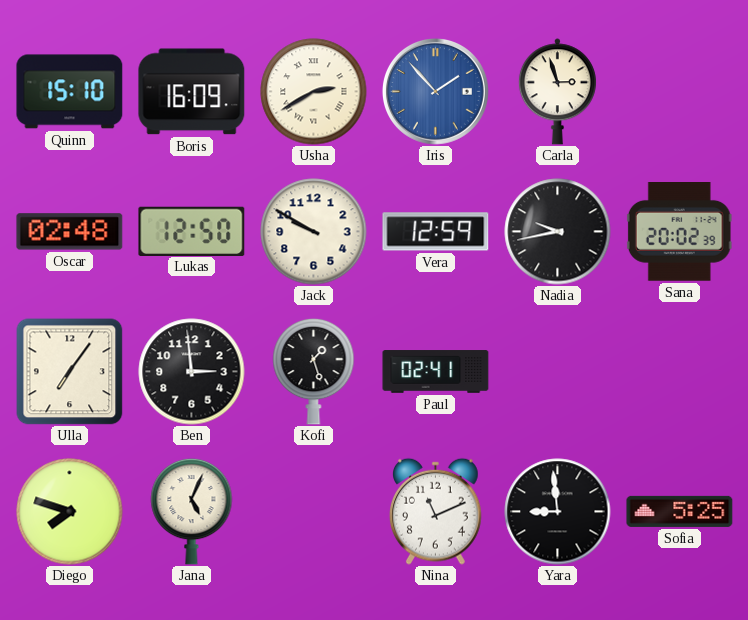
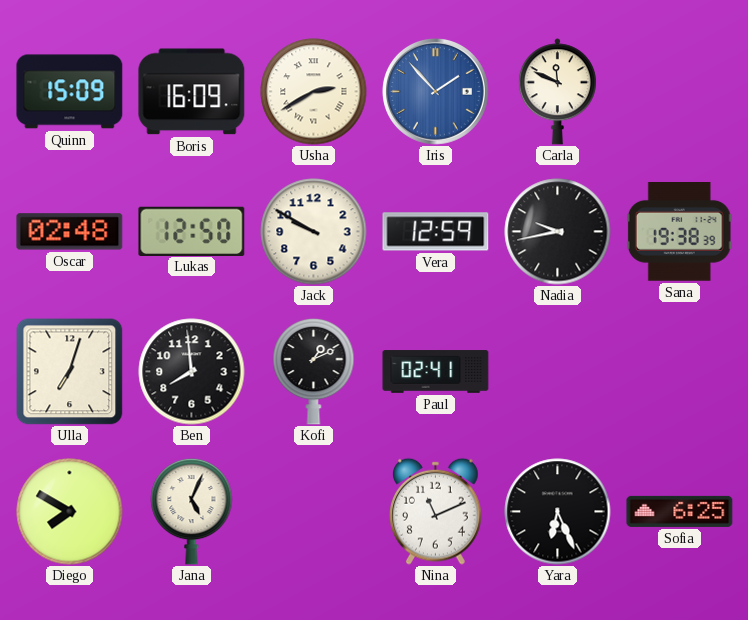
Quinn: 15:10 -> 15:09 (70, 92)
Carla: 2:57 -> 11:49 (557, 92)
Sana: 20:02 -> 19:38 (679, 232)
Ulla: 7:06 -> 7:03 (69, 371)
Ben: 2:59 -> 7:59 (192, 372)
Kofi: 1:27 -> 1:11 (314, 371)
Diego: 7:48 -> 7:50 (70, 512)
Yara: 8:59 -> 6:26 (558, 512)
Sofia: 5:25 -> 6:25 (680, 511)
